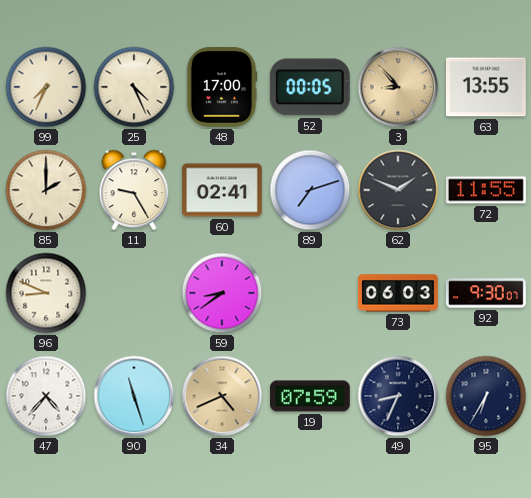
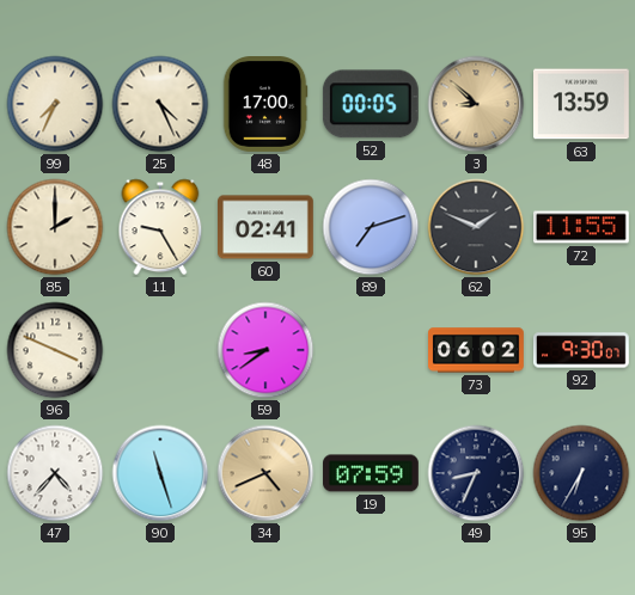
3: 8:53 -> 8:52 (476, 104)
63: 13:55 -> 13:59 (582, 104)
96: 8:49 -> 3:49 (55, 350)
73: 06:03 -> 06:02 (477, 350)
